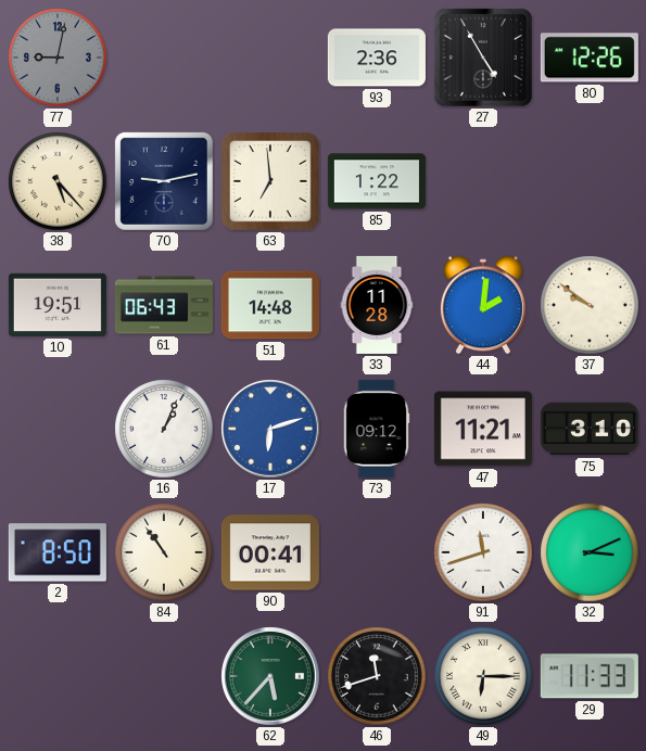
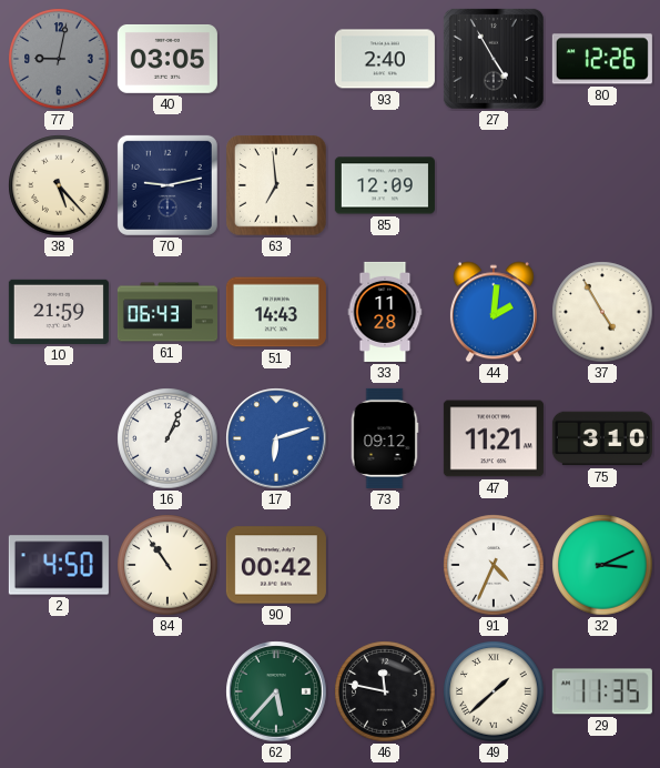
40: none -> 03:05 (167, 59)
93: 2:36 -> 2:40 (385, 59)
85: 1:22 -> 12:09 (385, 185)
10: 19:51 -> 21:59 (59, 312)
51: 14:48 -> 14:43 (276, 312)
37: 9:51 -> 4:55 (602, 312)
2: 8:50 -> 4:50 (59, 565)
90: 00:41 -> 00:42 (276, 565)
91: 11:42 -> 4:34 (494, 565)
46: 11:42 -> 11:47 (385, 691)
49: 6:15 -> 1:38 (494, 691)
29: 11:33 -> 11:35 (602, 691)
